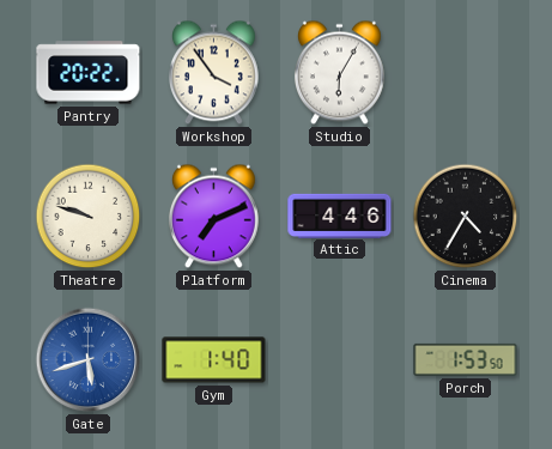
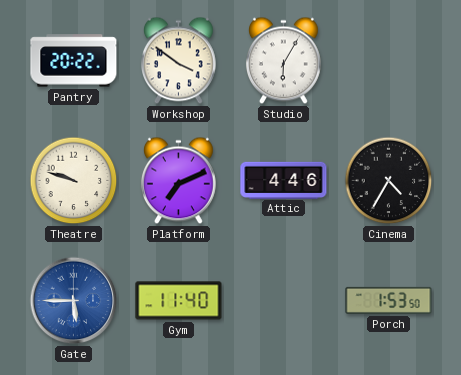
Workshop: 3:54 -> 3:51 (178, 61)
Gate: 5:42 -> 5:45 (74, 301)
Gym: 1:40 -> 11:40 (179, 301)
